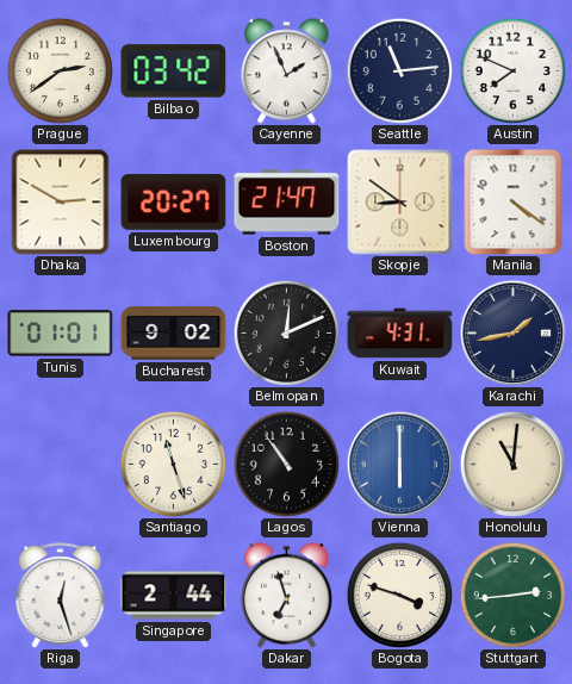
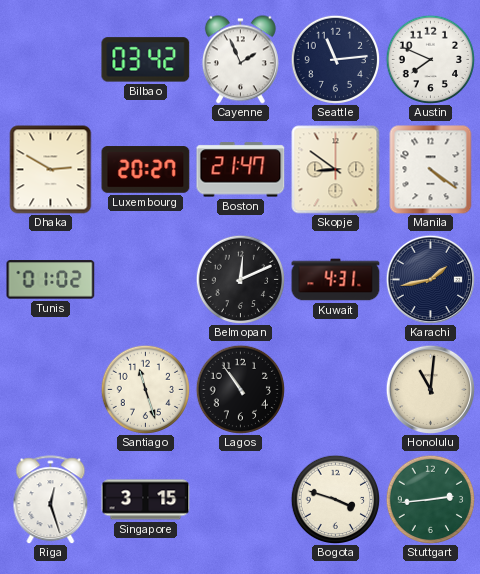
Prague: 2:39 -> none (60, 70)
Tunis: 01:01 -> 01:02 (51, 280)
Bucharest: 9:02 -> none (174, 334)
Vienna: 6:00 -> none (399, 464)
Singapore: 2:44 -> 3:15 (146, 500)
Dakar: 6:57 -> none (286, 596)
